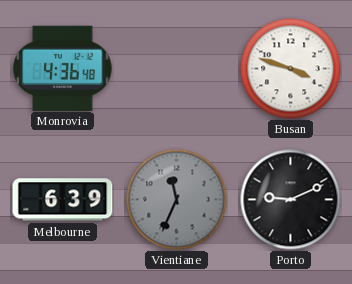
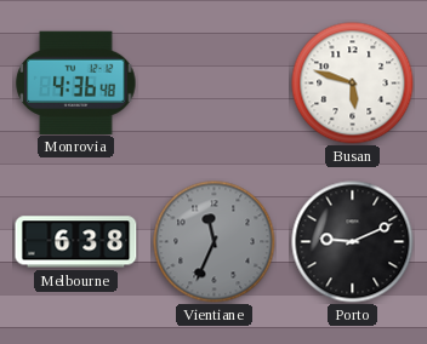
Busan: 3:48 -> 5:48 (353, 84)
Melbourne: 6:39 -> 6:38 (76, 242)
